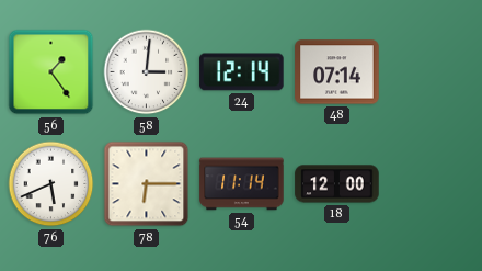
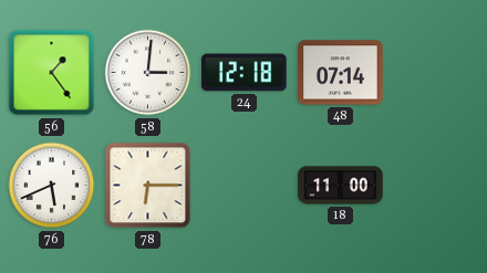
24: 12:14 -> 12:18 (245, 73)
54: 11:14 -> none (242, 184)
18: 12:00 -> 11:00 (341, 186)
